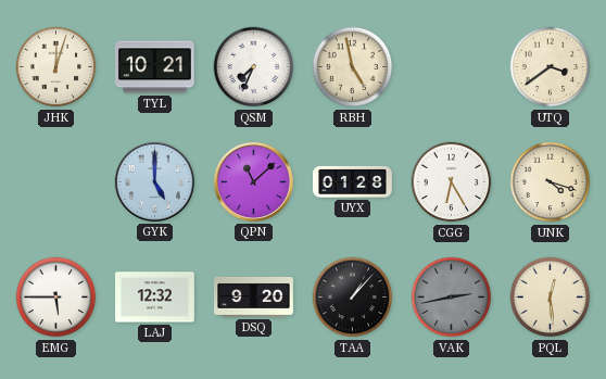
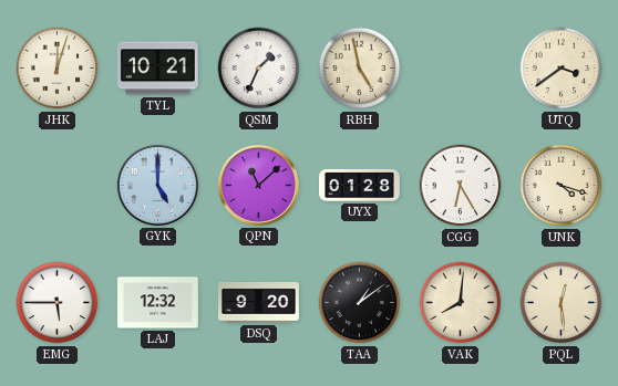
QSM: 7:34 -> 1:34 (259, 69)
TAA: 1:07 -> 1:09 (360, 303)
VAK: 2:43 -> 8:01 (461, 303)
VAK dial: grey -> cream (461, 303)
